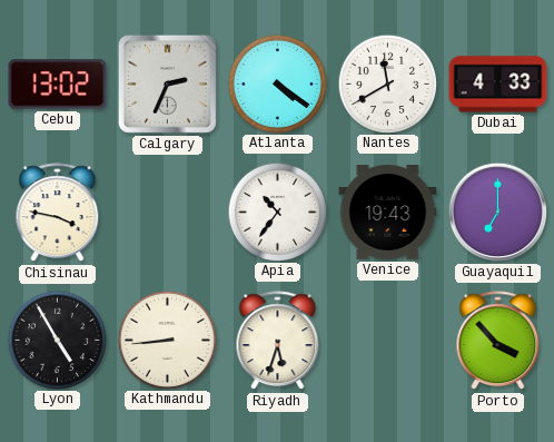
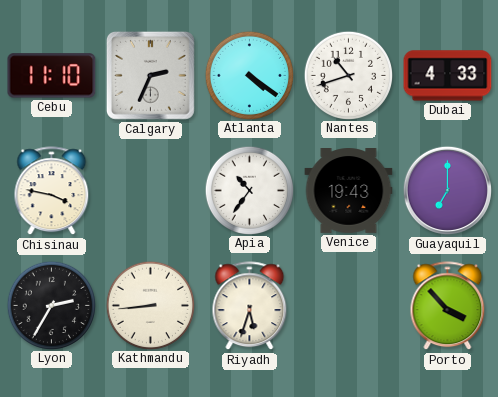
Cebu: 13:02 -> 11:10 (52, 76)
Nantes: 11:40 -> 10:42 (348, 75)
Lyon: 4:55 -> 2:35 (51, 305)
